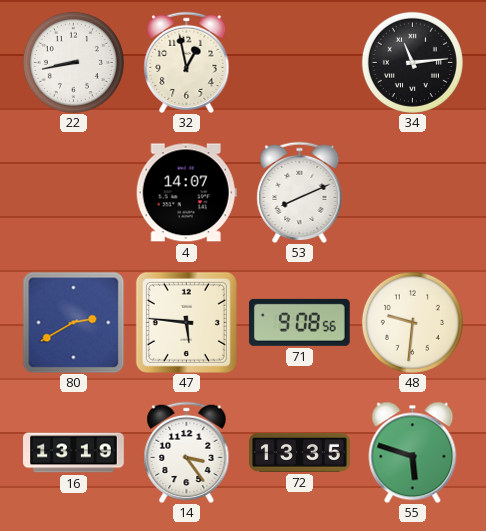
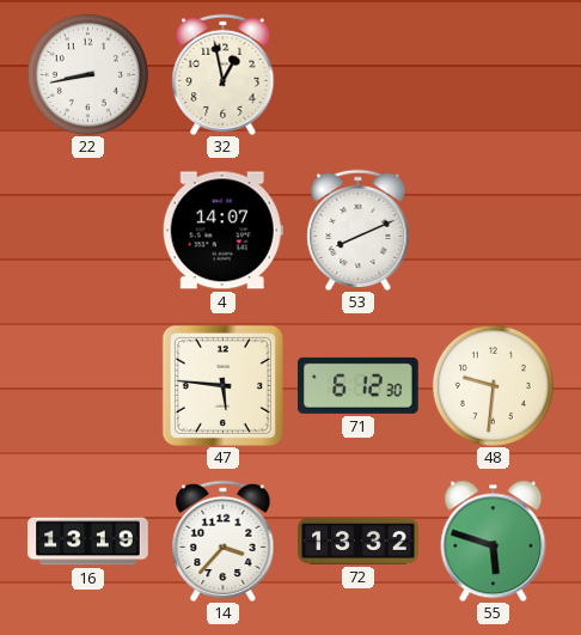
34: 11:14 -> none (412, 62)
80: 2:40 -> none (73, 322)
71: 9:08 -> 6:12 (357, 385)
14: 3:24 -> 3:37 (224, 541)
72: 13:35 -> 13:32 (359, 541)
